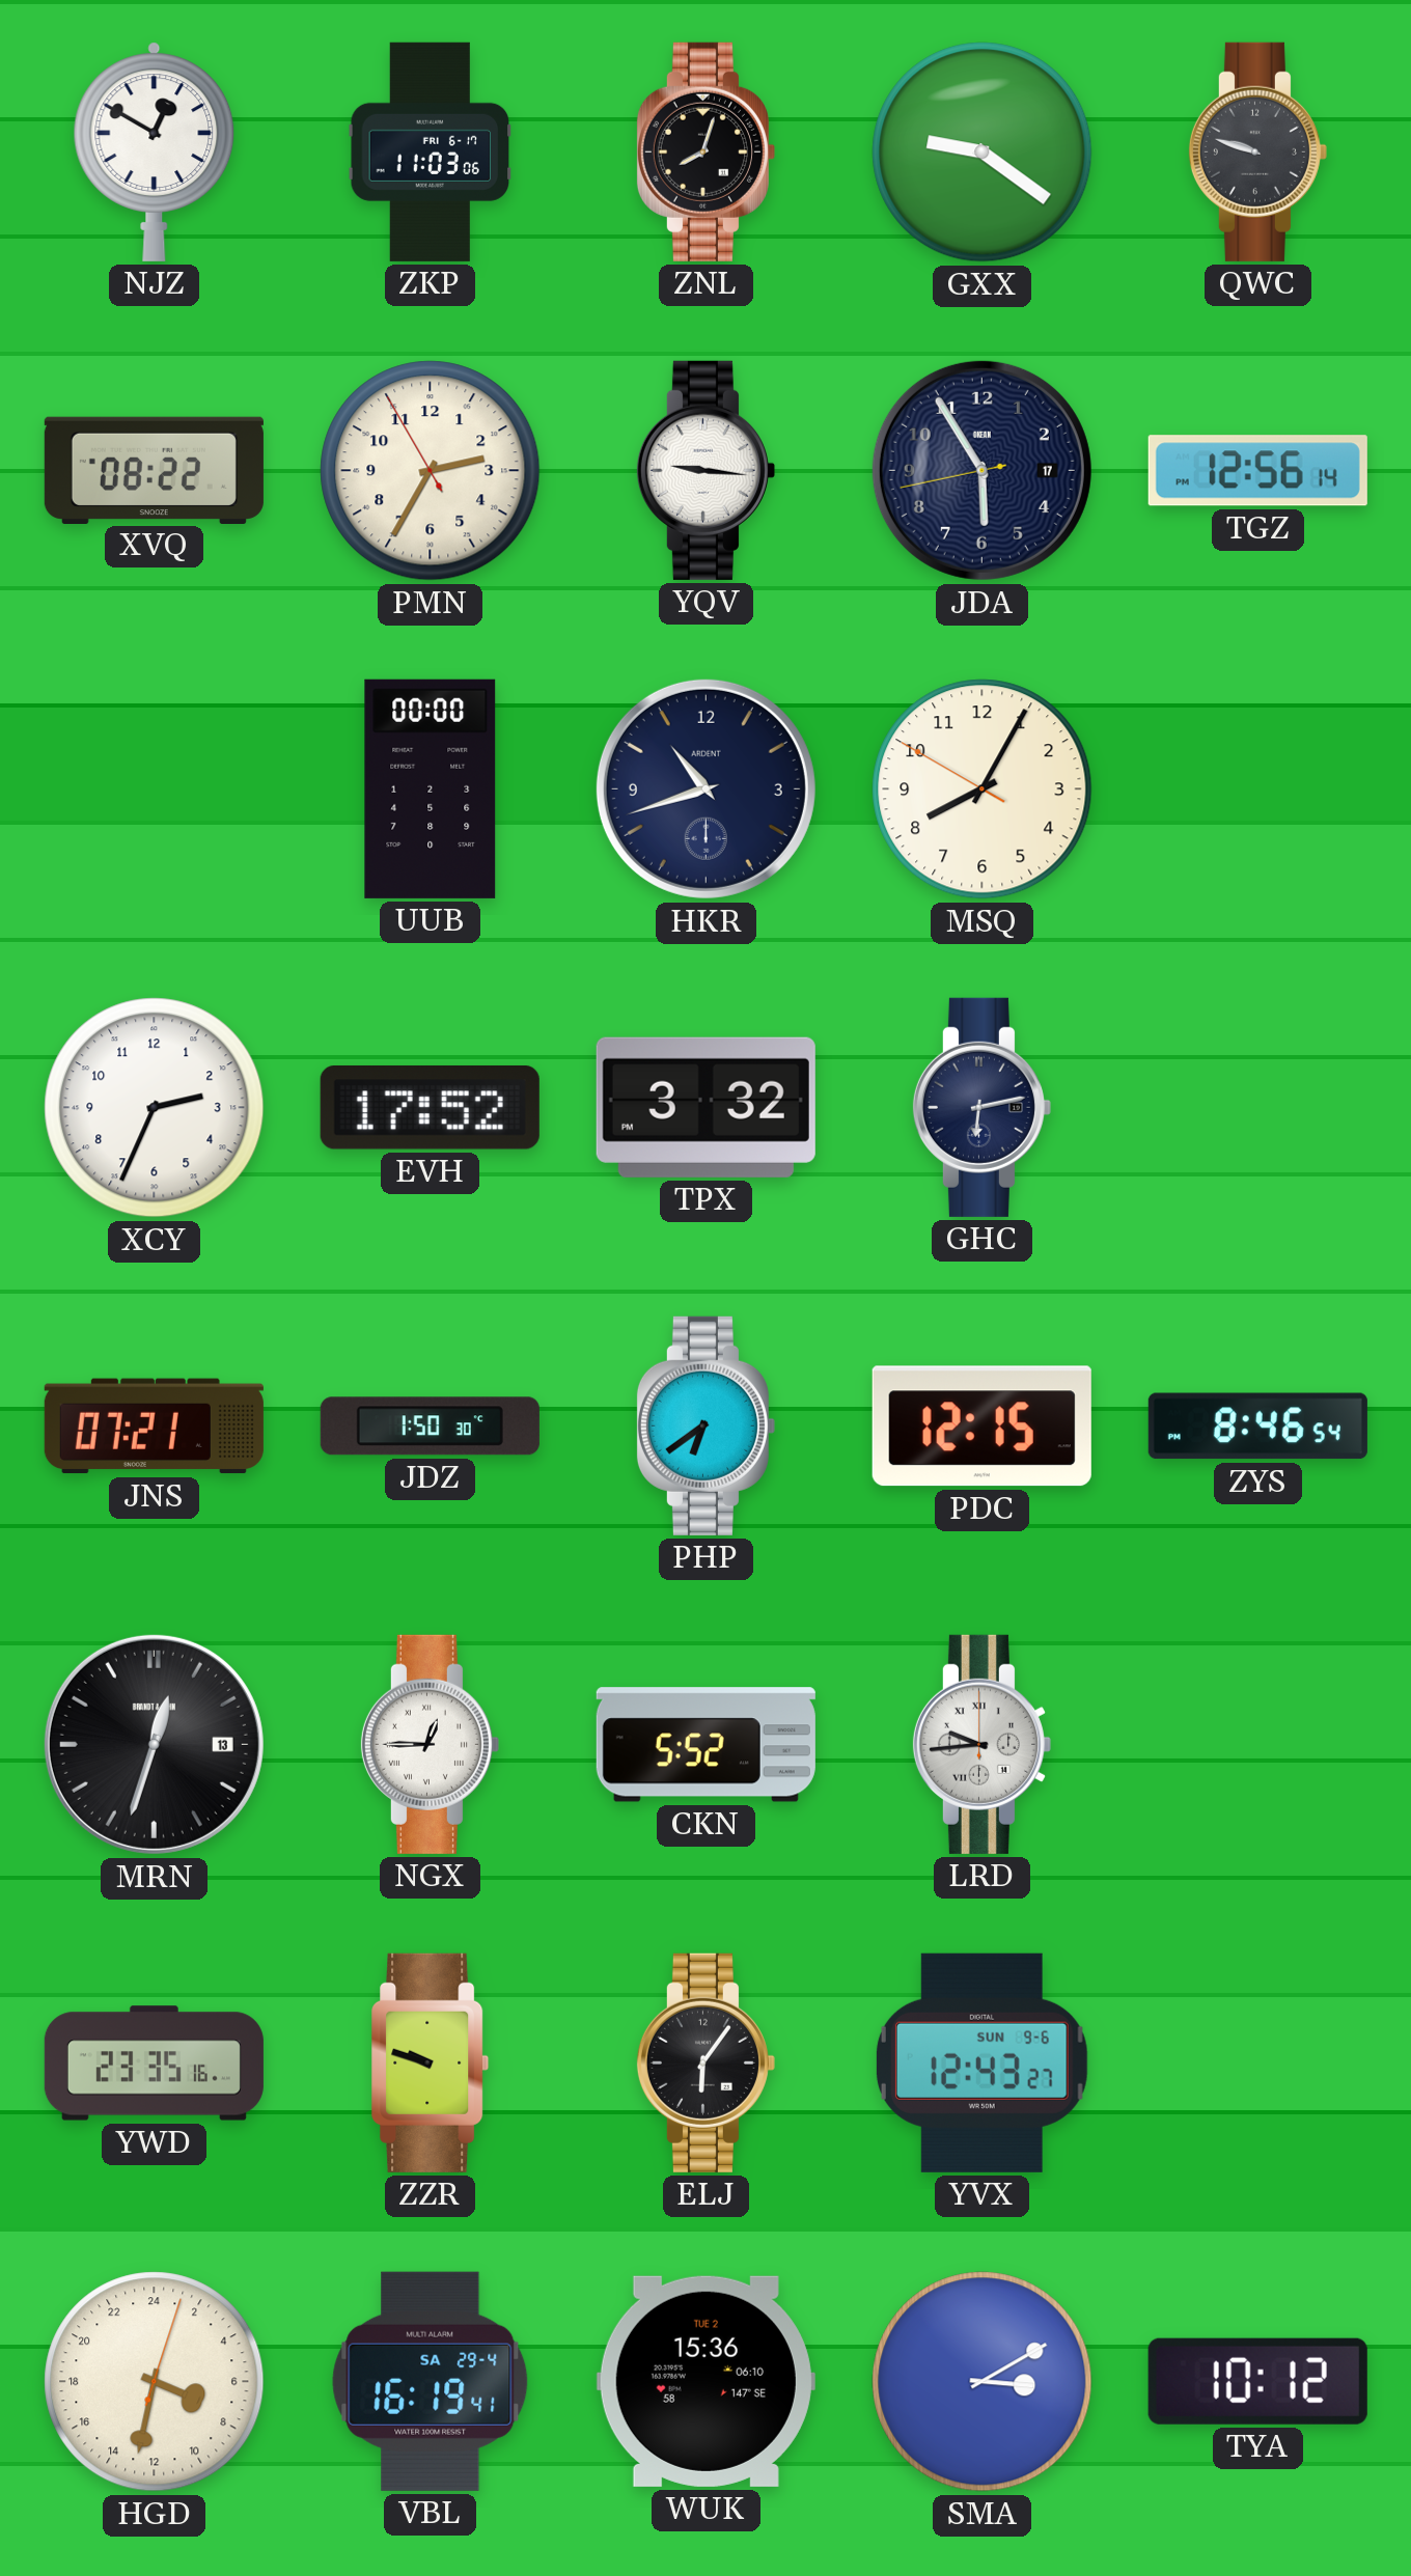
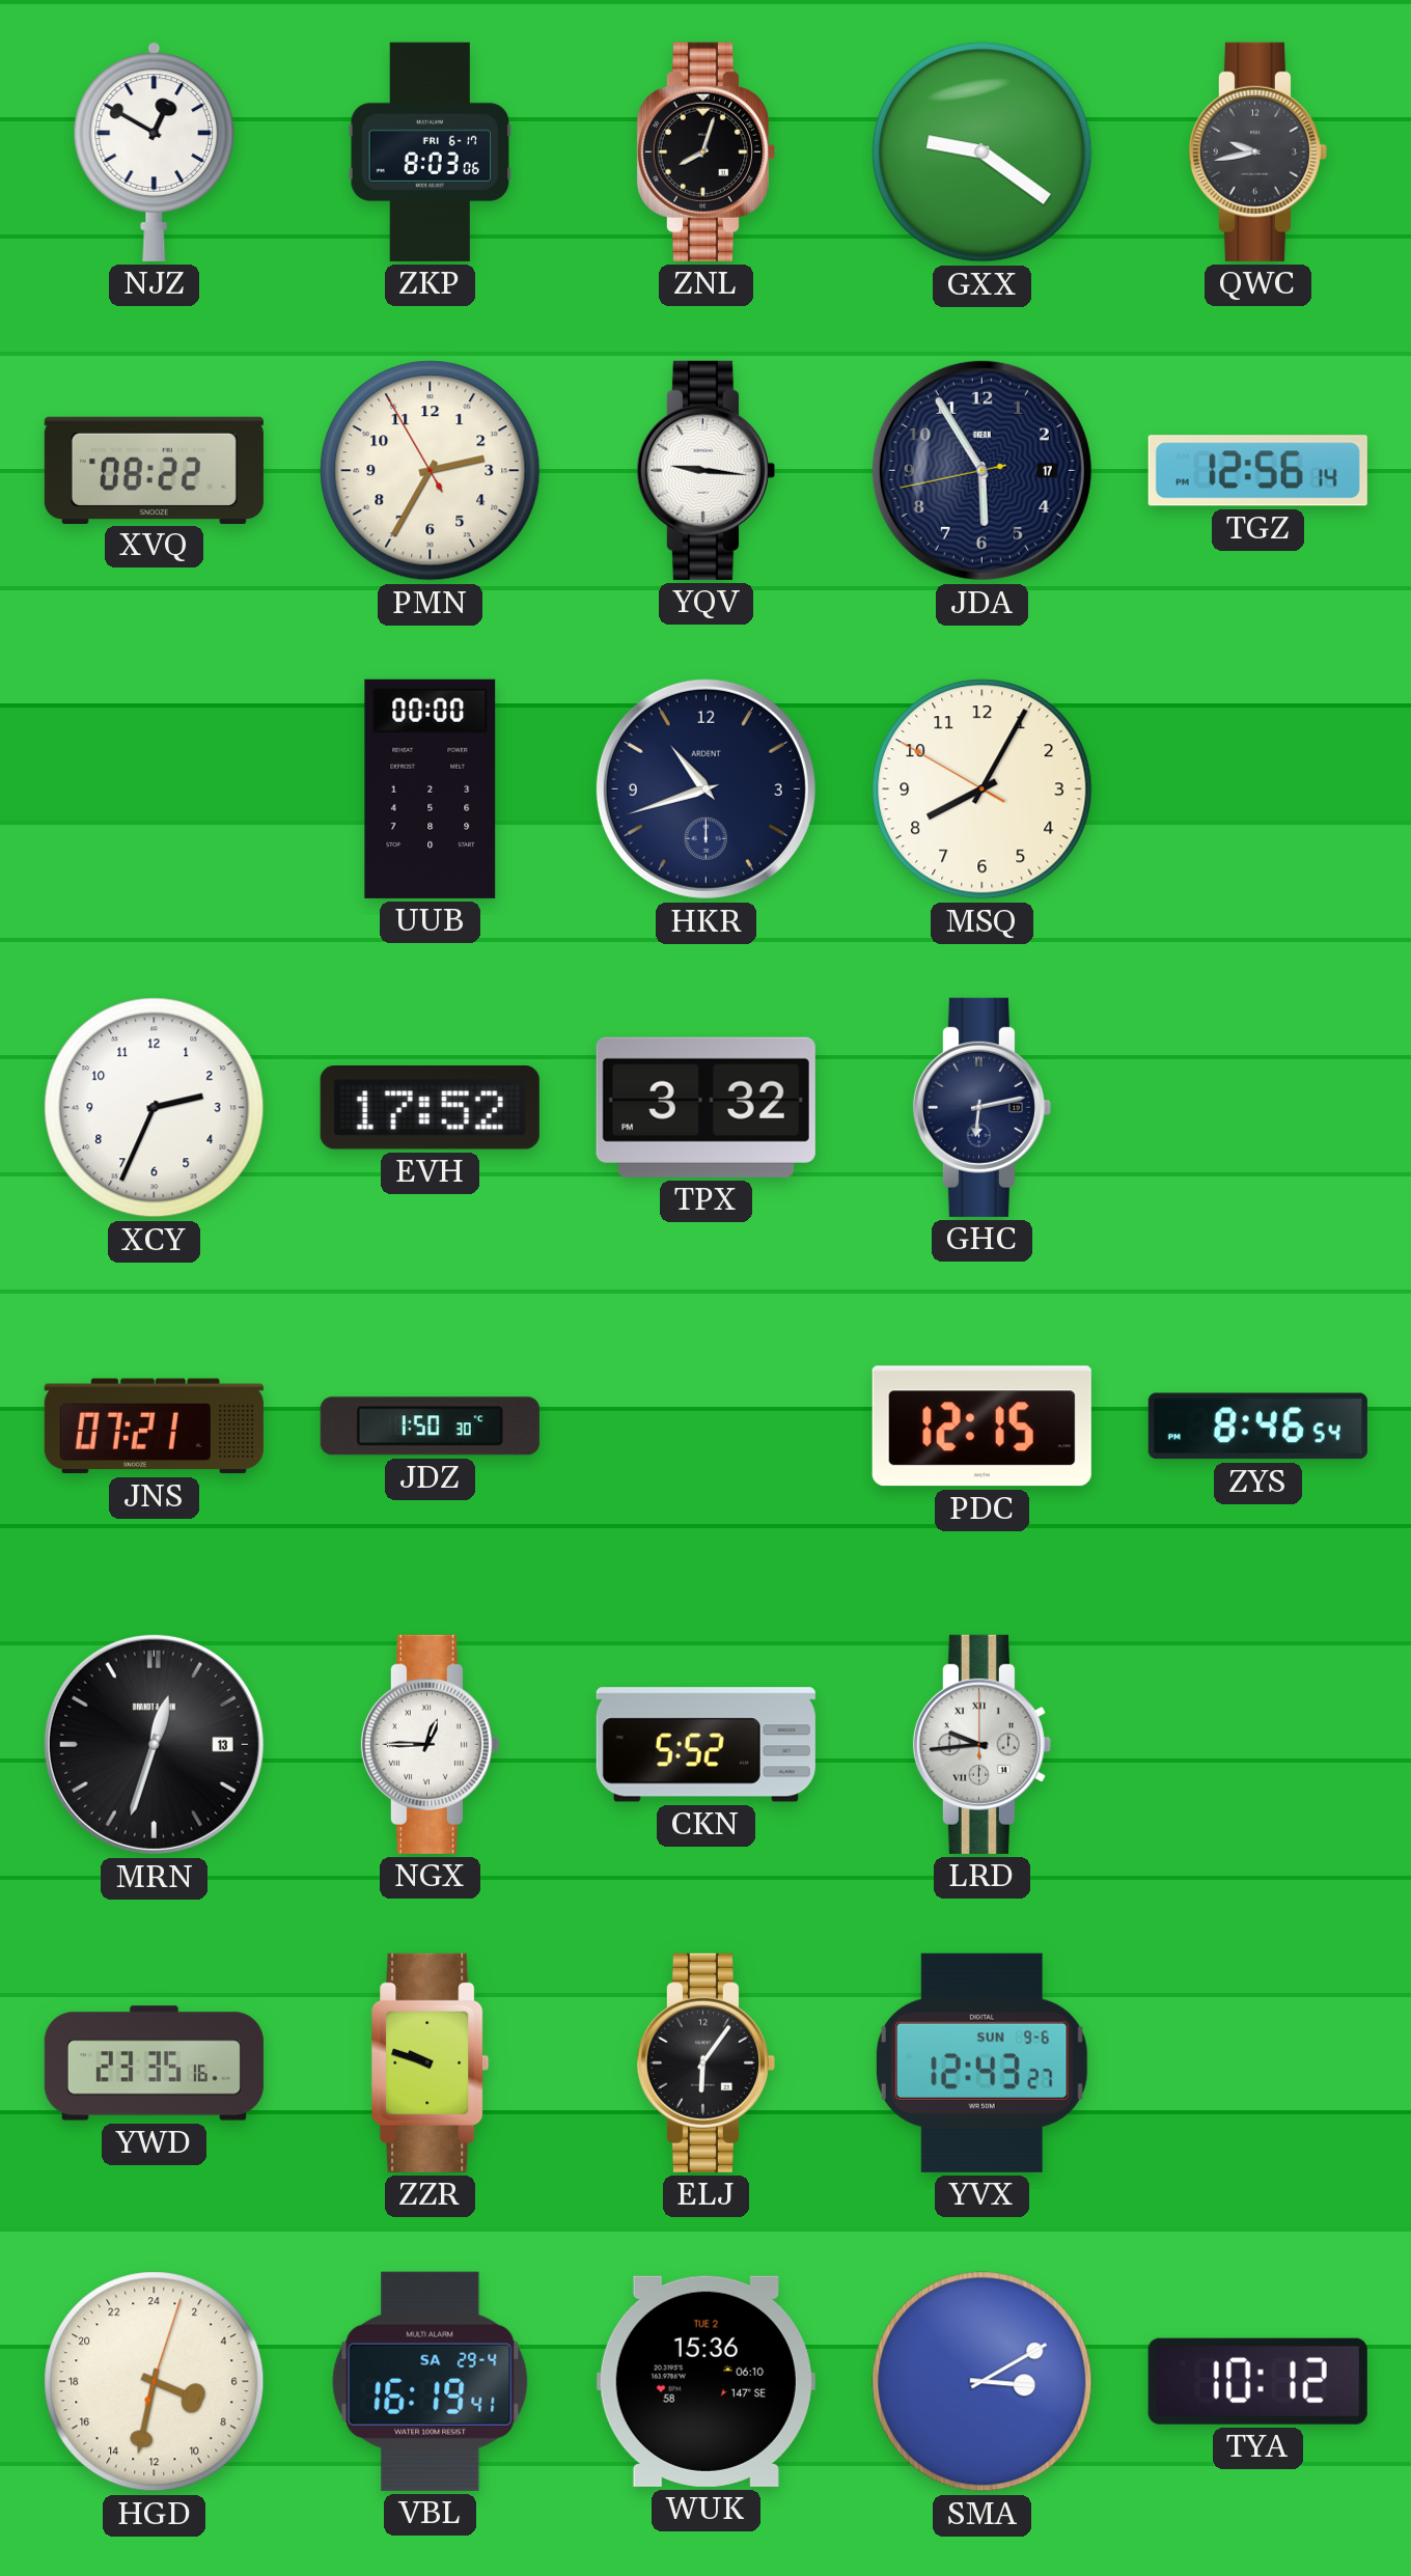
ZKP: 11:03 -> 8:03 (431, 151)
QWC: 9:48 -> 9:43 (1257, 151)
PHP: 6:39 -> none (706, 1425)
